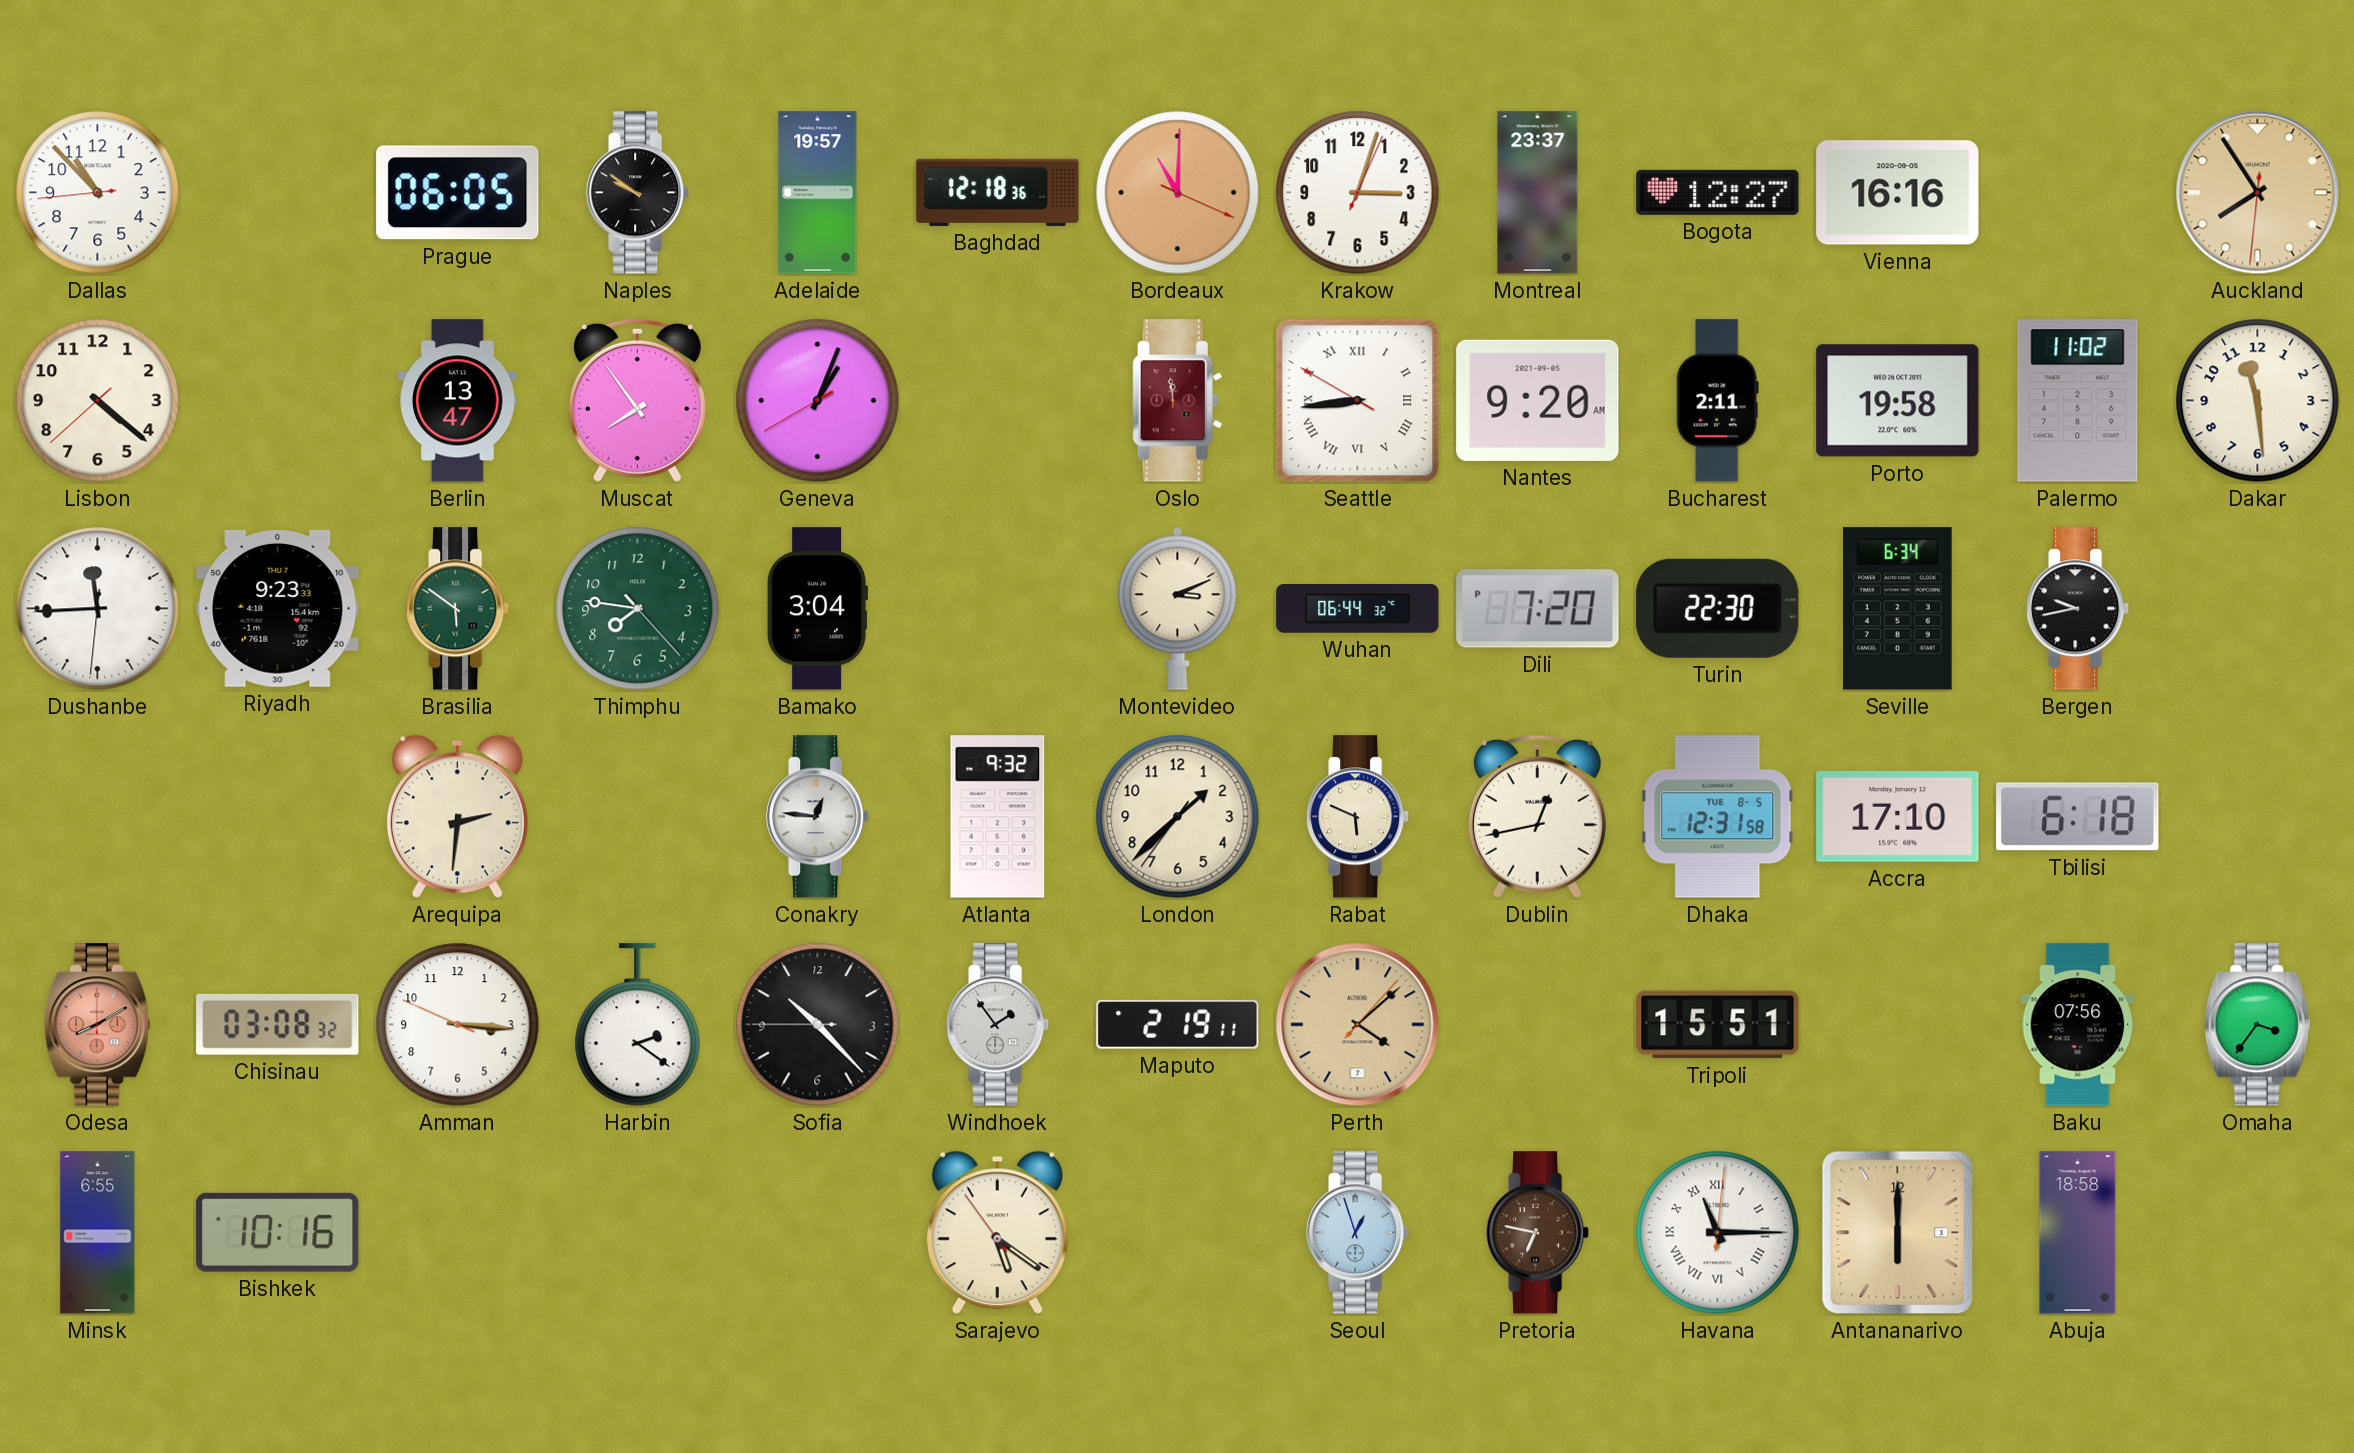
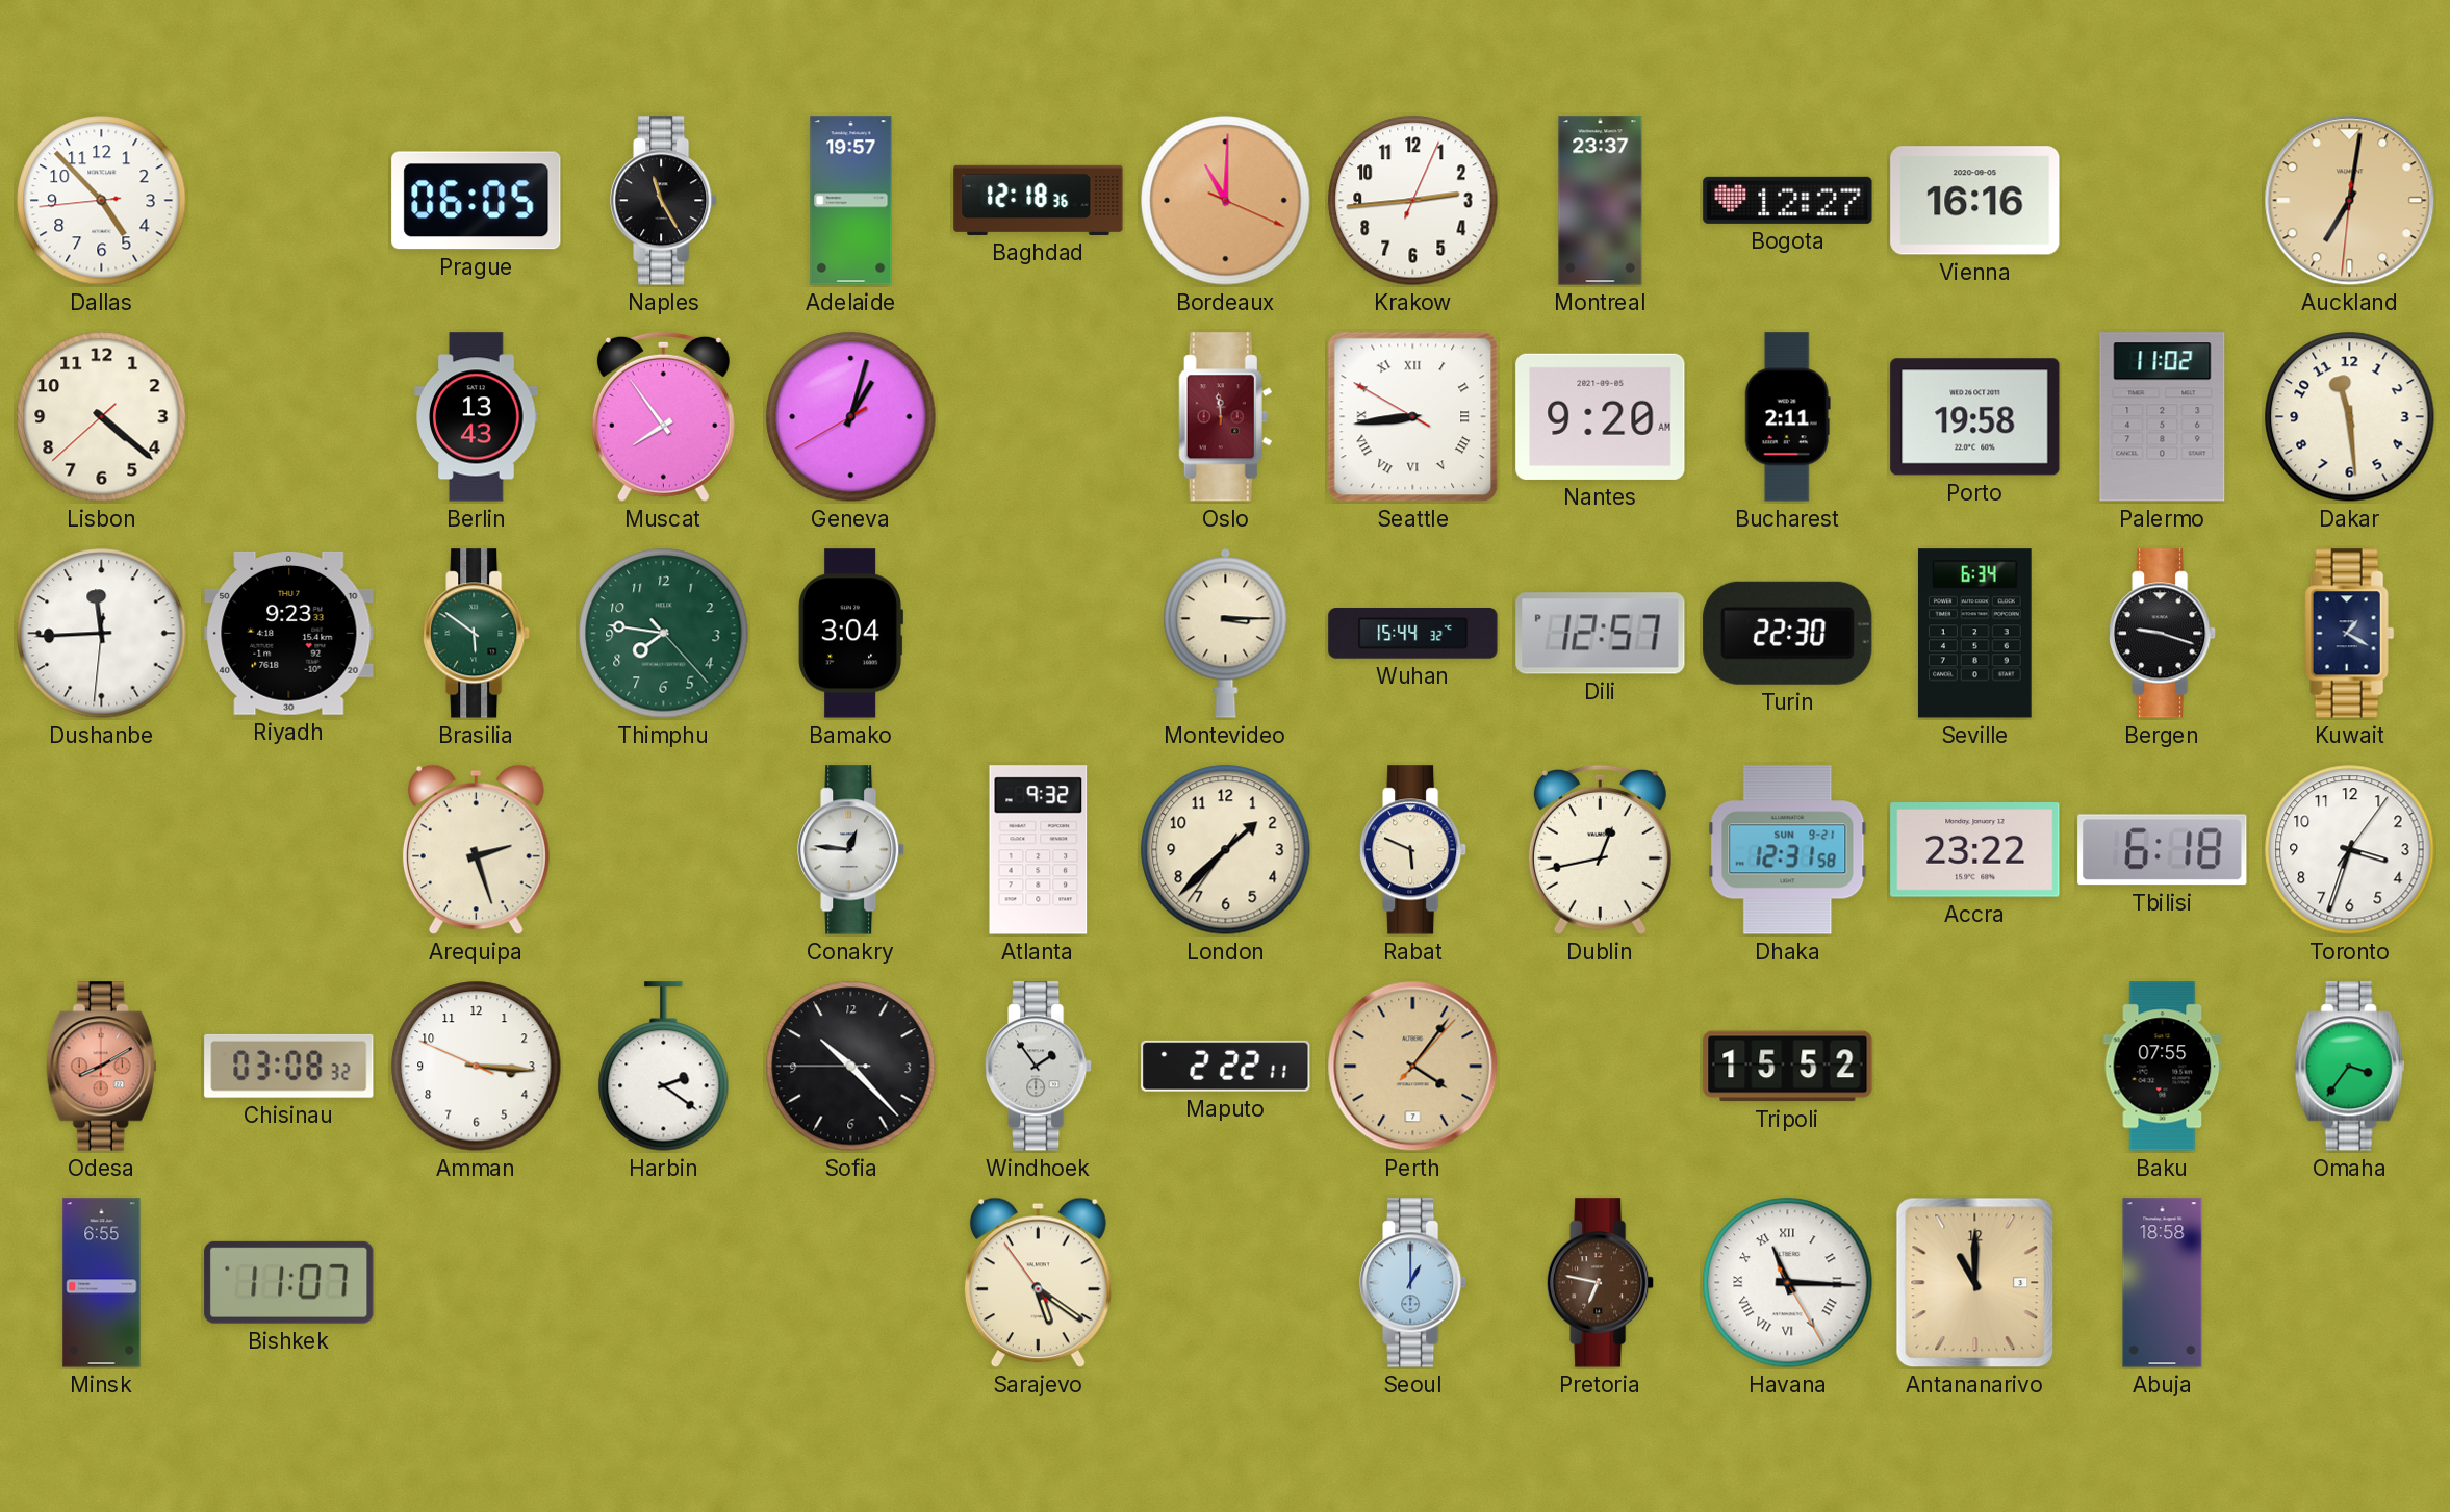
Dallas: 10:52 -> 4:52 (102, 201)
Naples: 9:51 -> 11:25 (664, 201)
Krakow: 3:03 -> 2:44 (1413, 201)
Auckland: 7:54 -> 7:01 (2350, 201)
Berlin: 13:47 -> 13:43 (477, 417)
Geneva: 1:03 -> 1:02 (851, 417)
Montevideo: 3:11 -> 3:15 (1226, 633)
Wuhan: 06:44 -> 15:44 (1413, 634)
Dili: 7:20 -> 12:57 (1601, 634)
Bergen: 9:43 -> 9:18 (2163, 634)
Kuwait: none -> 1:20 (2350, 634)
Arequipa: 2:31 -> 2:27 (476, 850)
Dhaka date: TUE 8-5 -> SUN 9-21 (1788, 850)
Accra: 17:10 -> 23:22 (1975, 850)
Toronto: none -> 3:33 (2350, 850)
Maputo: 2:19 -> 2:22 (1226, 1066)
Perth: 4:08 -> 4:06 (1413, 1067)
Tripoli: 15:51 -> 15:52 (1788, 1067)
Baku: 07:56 -> 07:55 (2163, 1067)
Bishkek: 10:16 -> 11:07 (289, 1282)
Seoul: 12:57 -> 1:00 (1413, 1283)
Havana: 11:15:01 -> 11:15:25 (1788, 1283)
Antananarivo: 6:00 -> 11:00 (1975, 1283)
